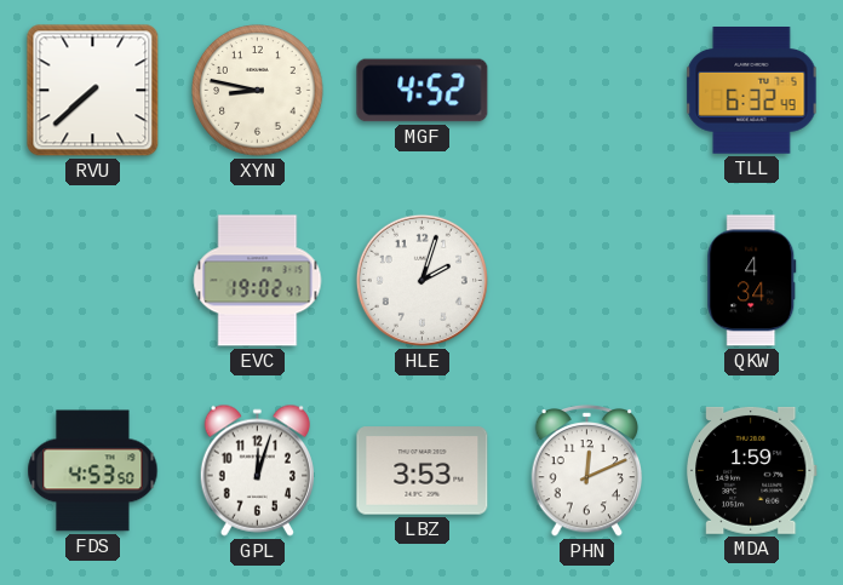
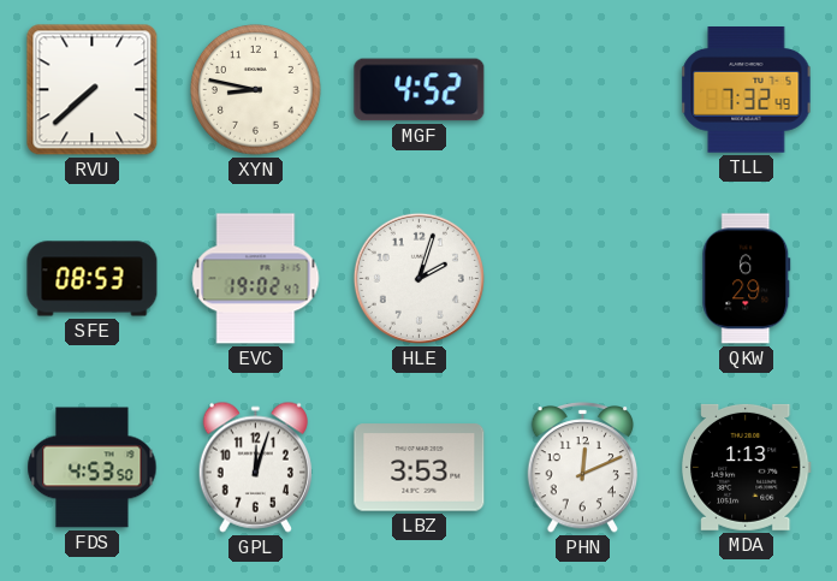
TLL: 6:32 -> 7:32 (747, 90)
SFE: none -> 08:53 (93, 279)
QKW: 4:34 -> 6:29 (747, 279)
MDA: 1:59 -> 1:13 (746, 467)
